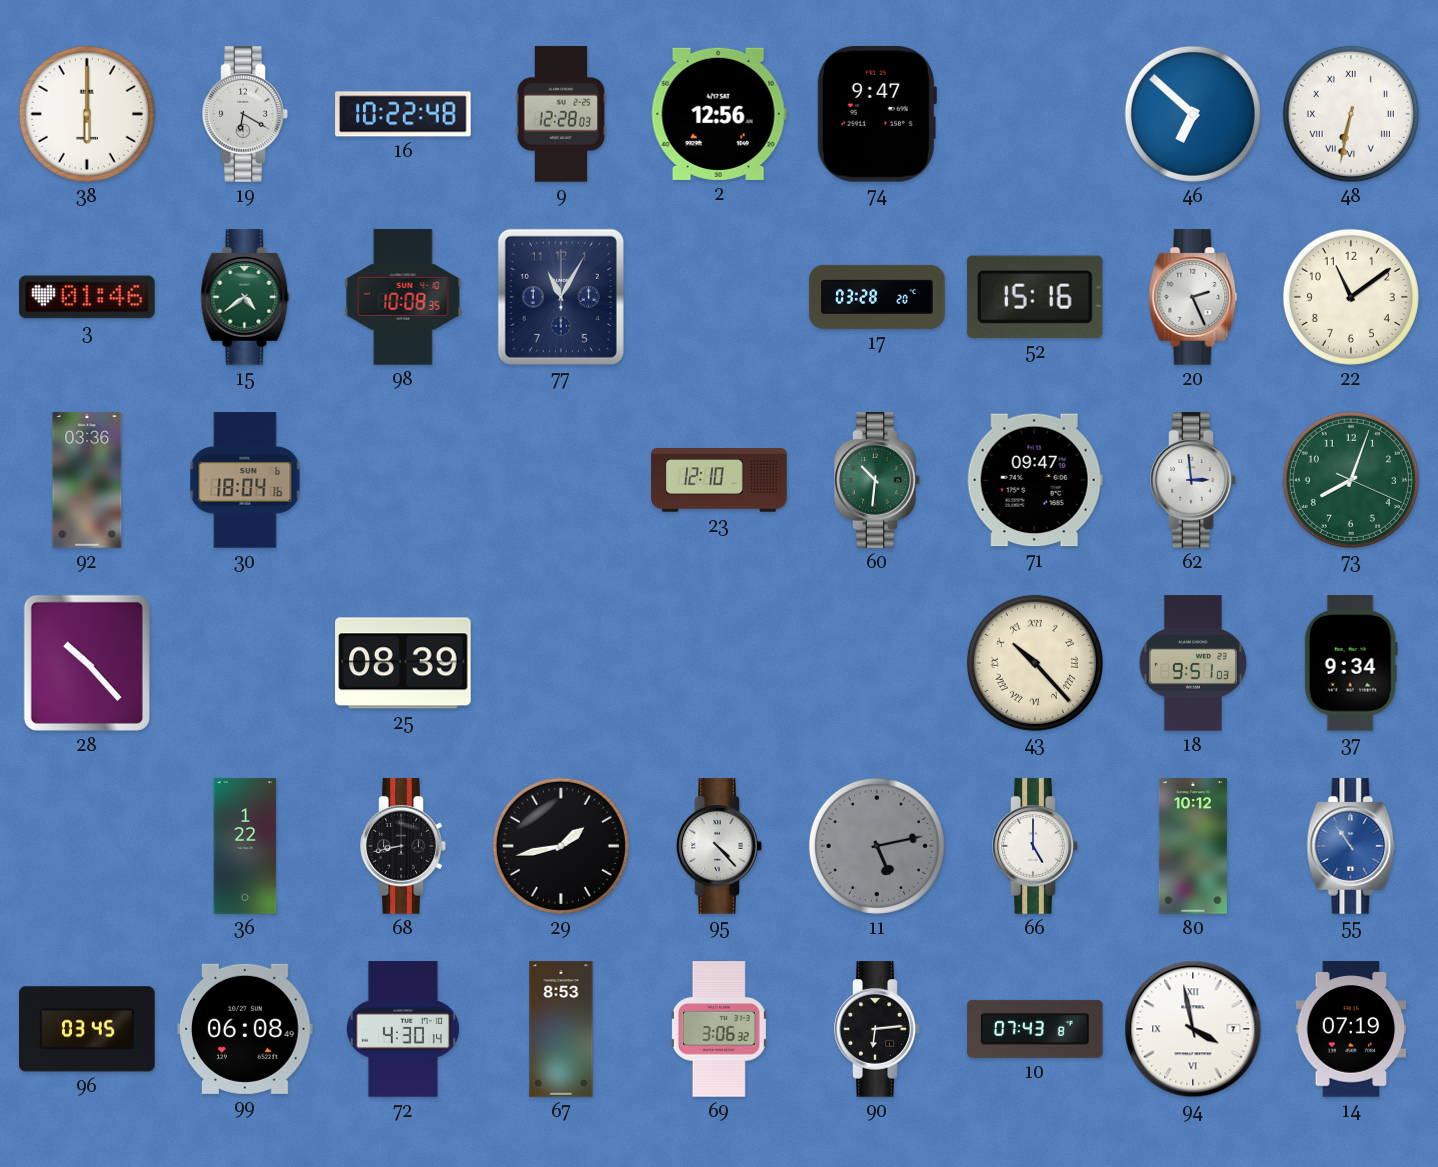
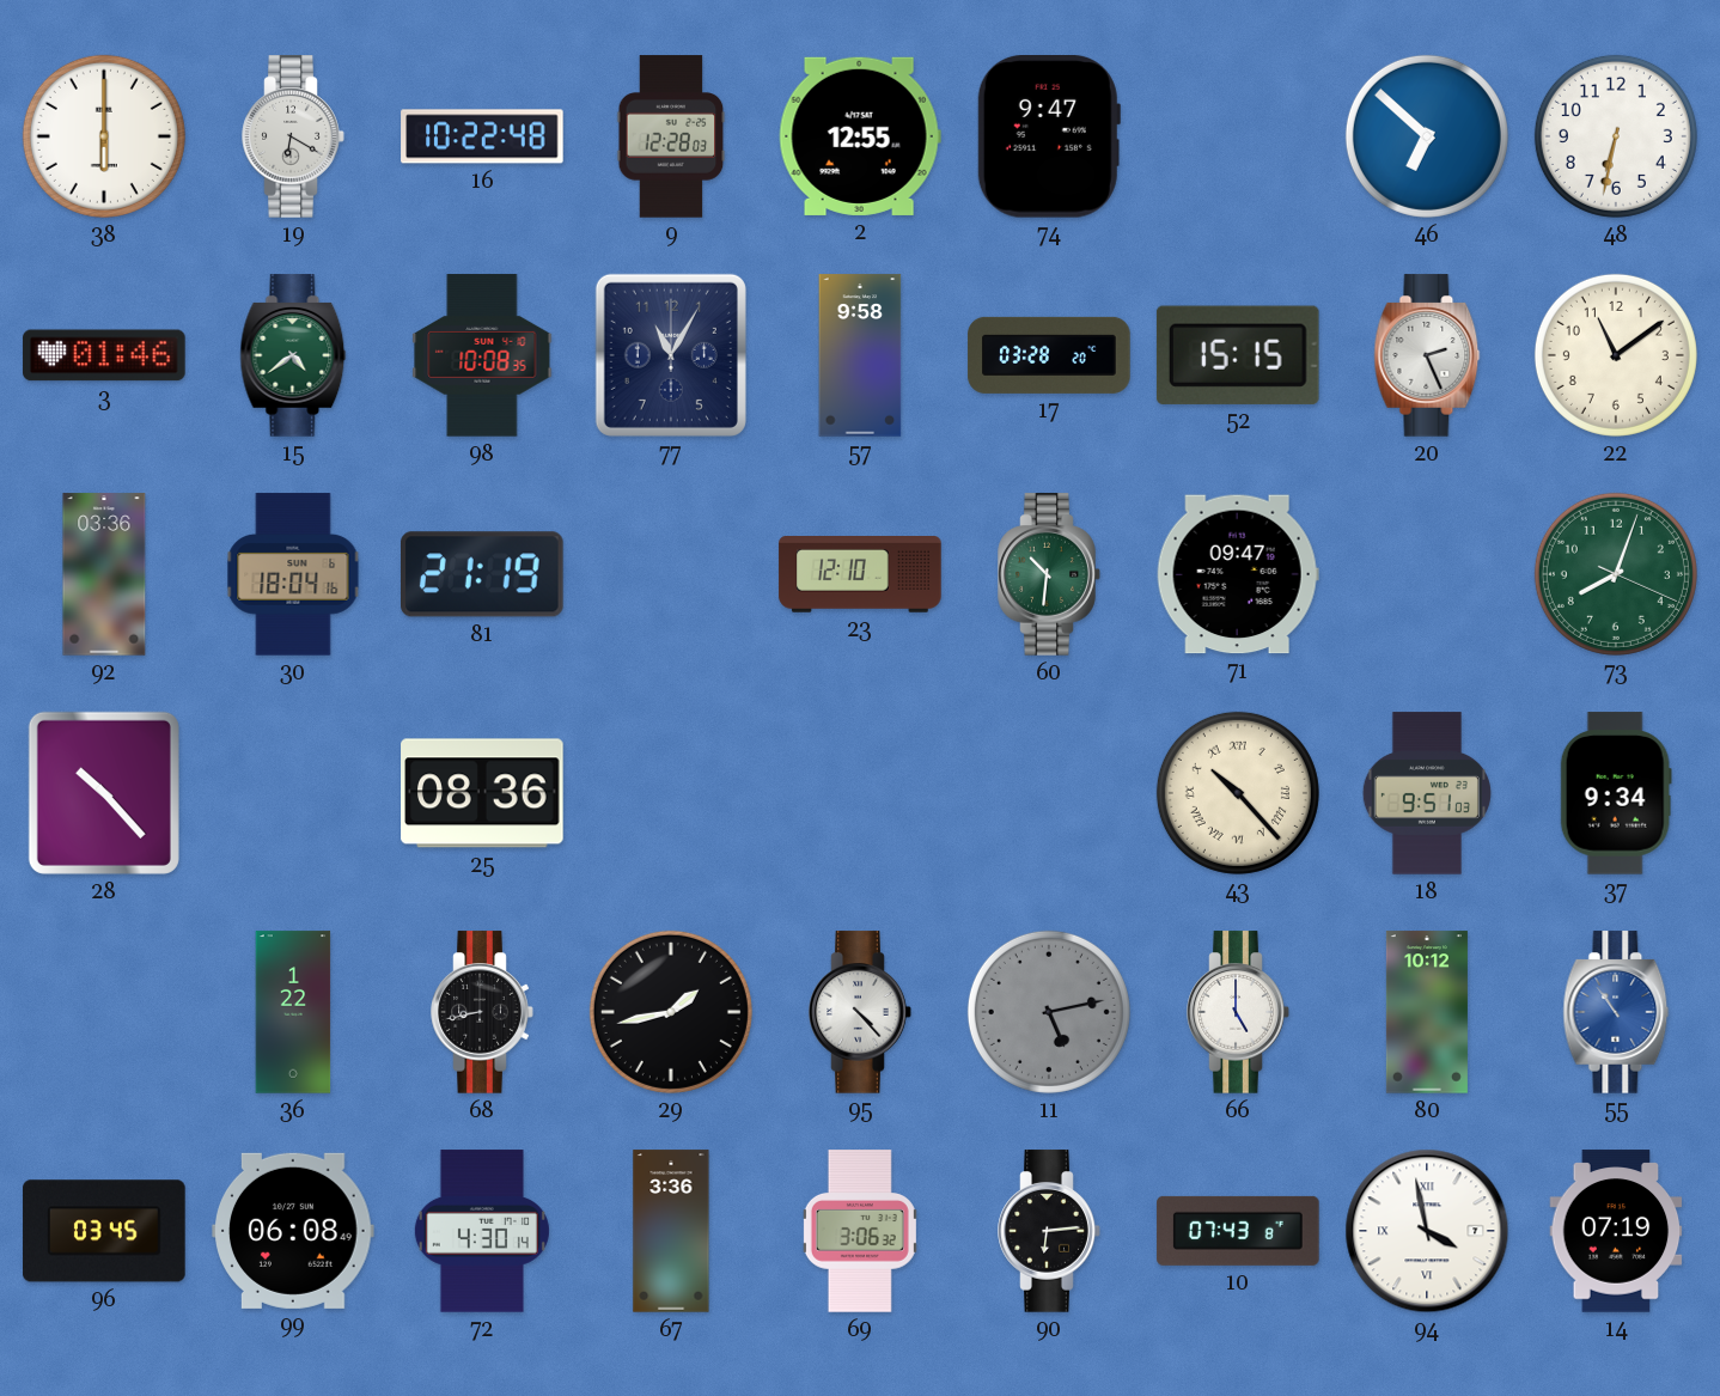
2: 12:56 -> 12:55 (860, 136)
48 numerals: Roman -> Arabic (1616, 136)
57: none -> 9:58 (860, 355)
52: 15:16 -> 15:15 (1238, 355)
81: none -> 21:19 (483, 574)
62: 2:59 -> none (1193, 480)
25: 08:39 -> 08:36 (482, 793)
67: 8:53 -> 3:36 (671, 1231)
